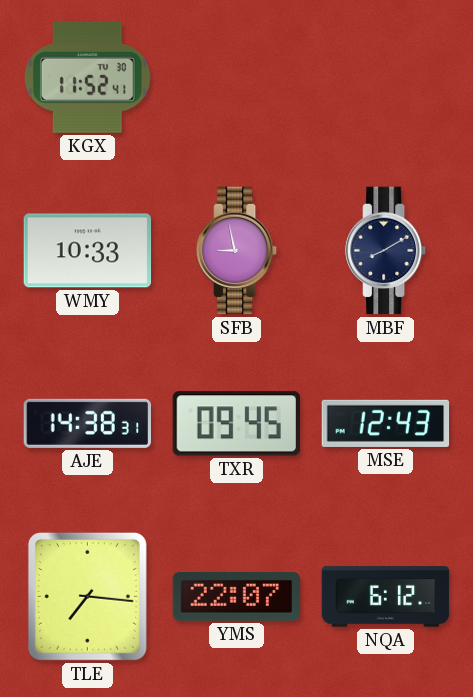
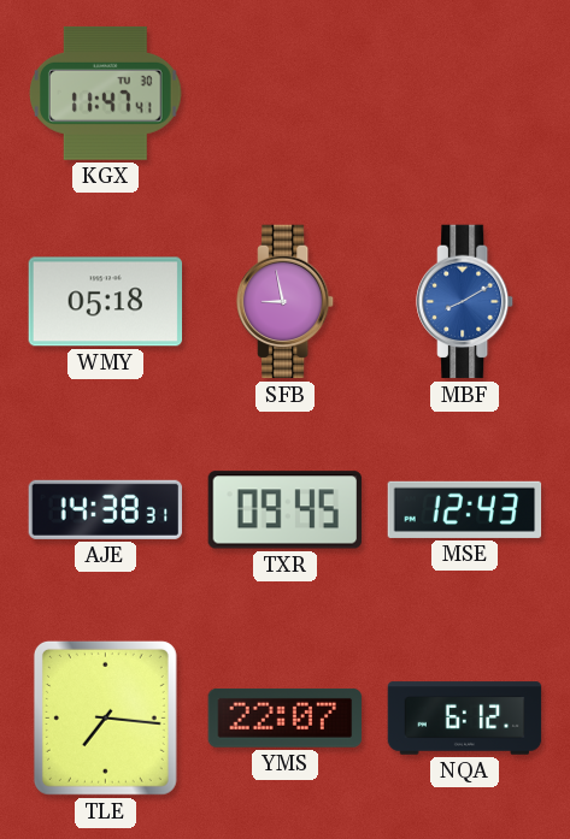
KGX: 11:52 -> 11:47 (106, 93)
WMY: 10:33 -> 05:18 (106, 302)
MBF dial: navy -> blue (465, 302)
